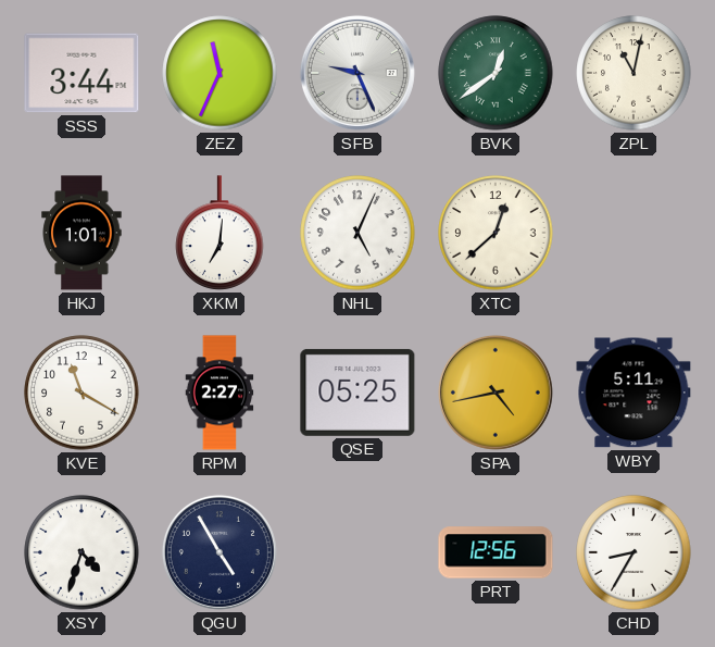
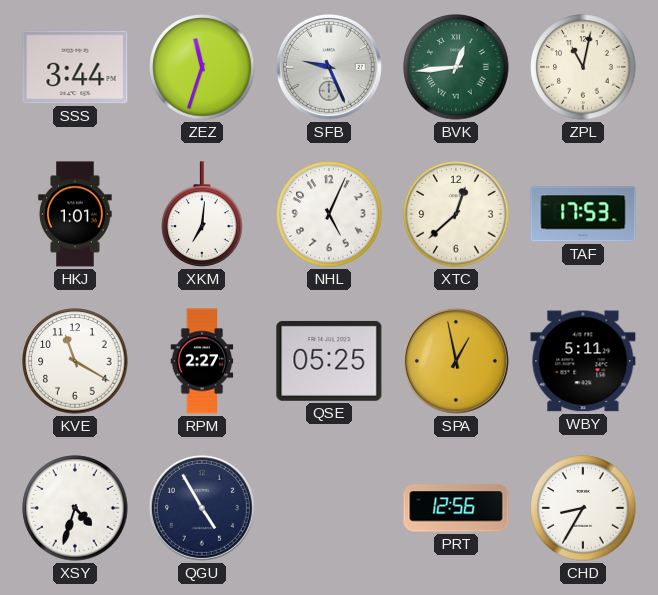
ZEZ: 11:34 -> 11:33 (202, 67)
BVK: 12:39 -> 12:44 (456, 67)
TAF: none -> 17:53 (583, 214)
SPA: 4:43 -> 12:58 (456, 361)
